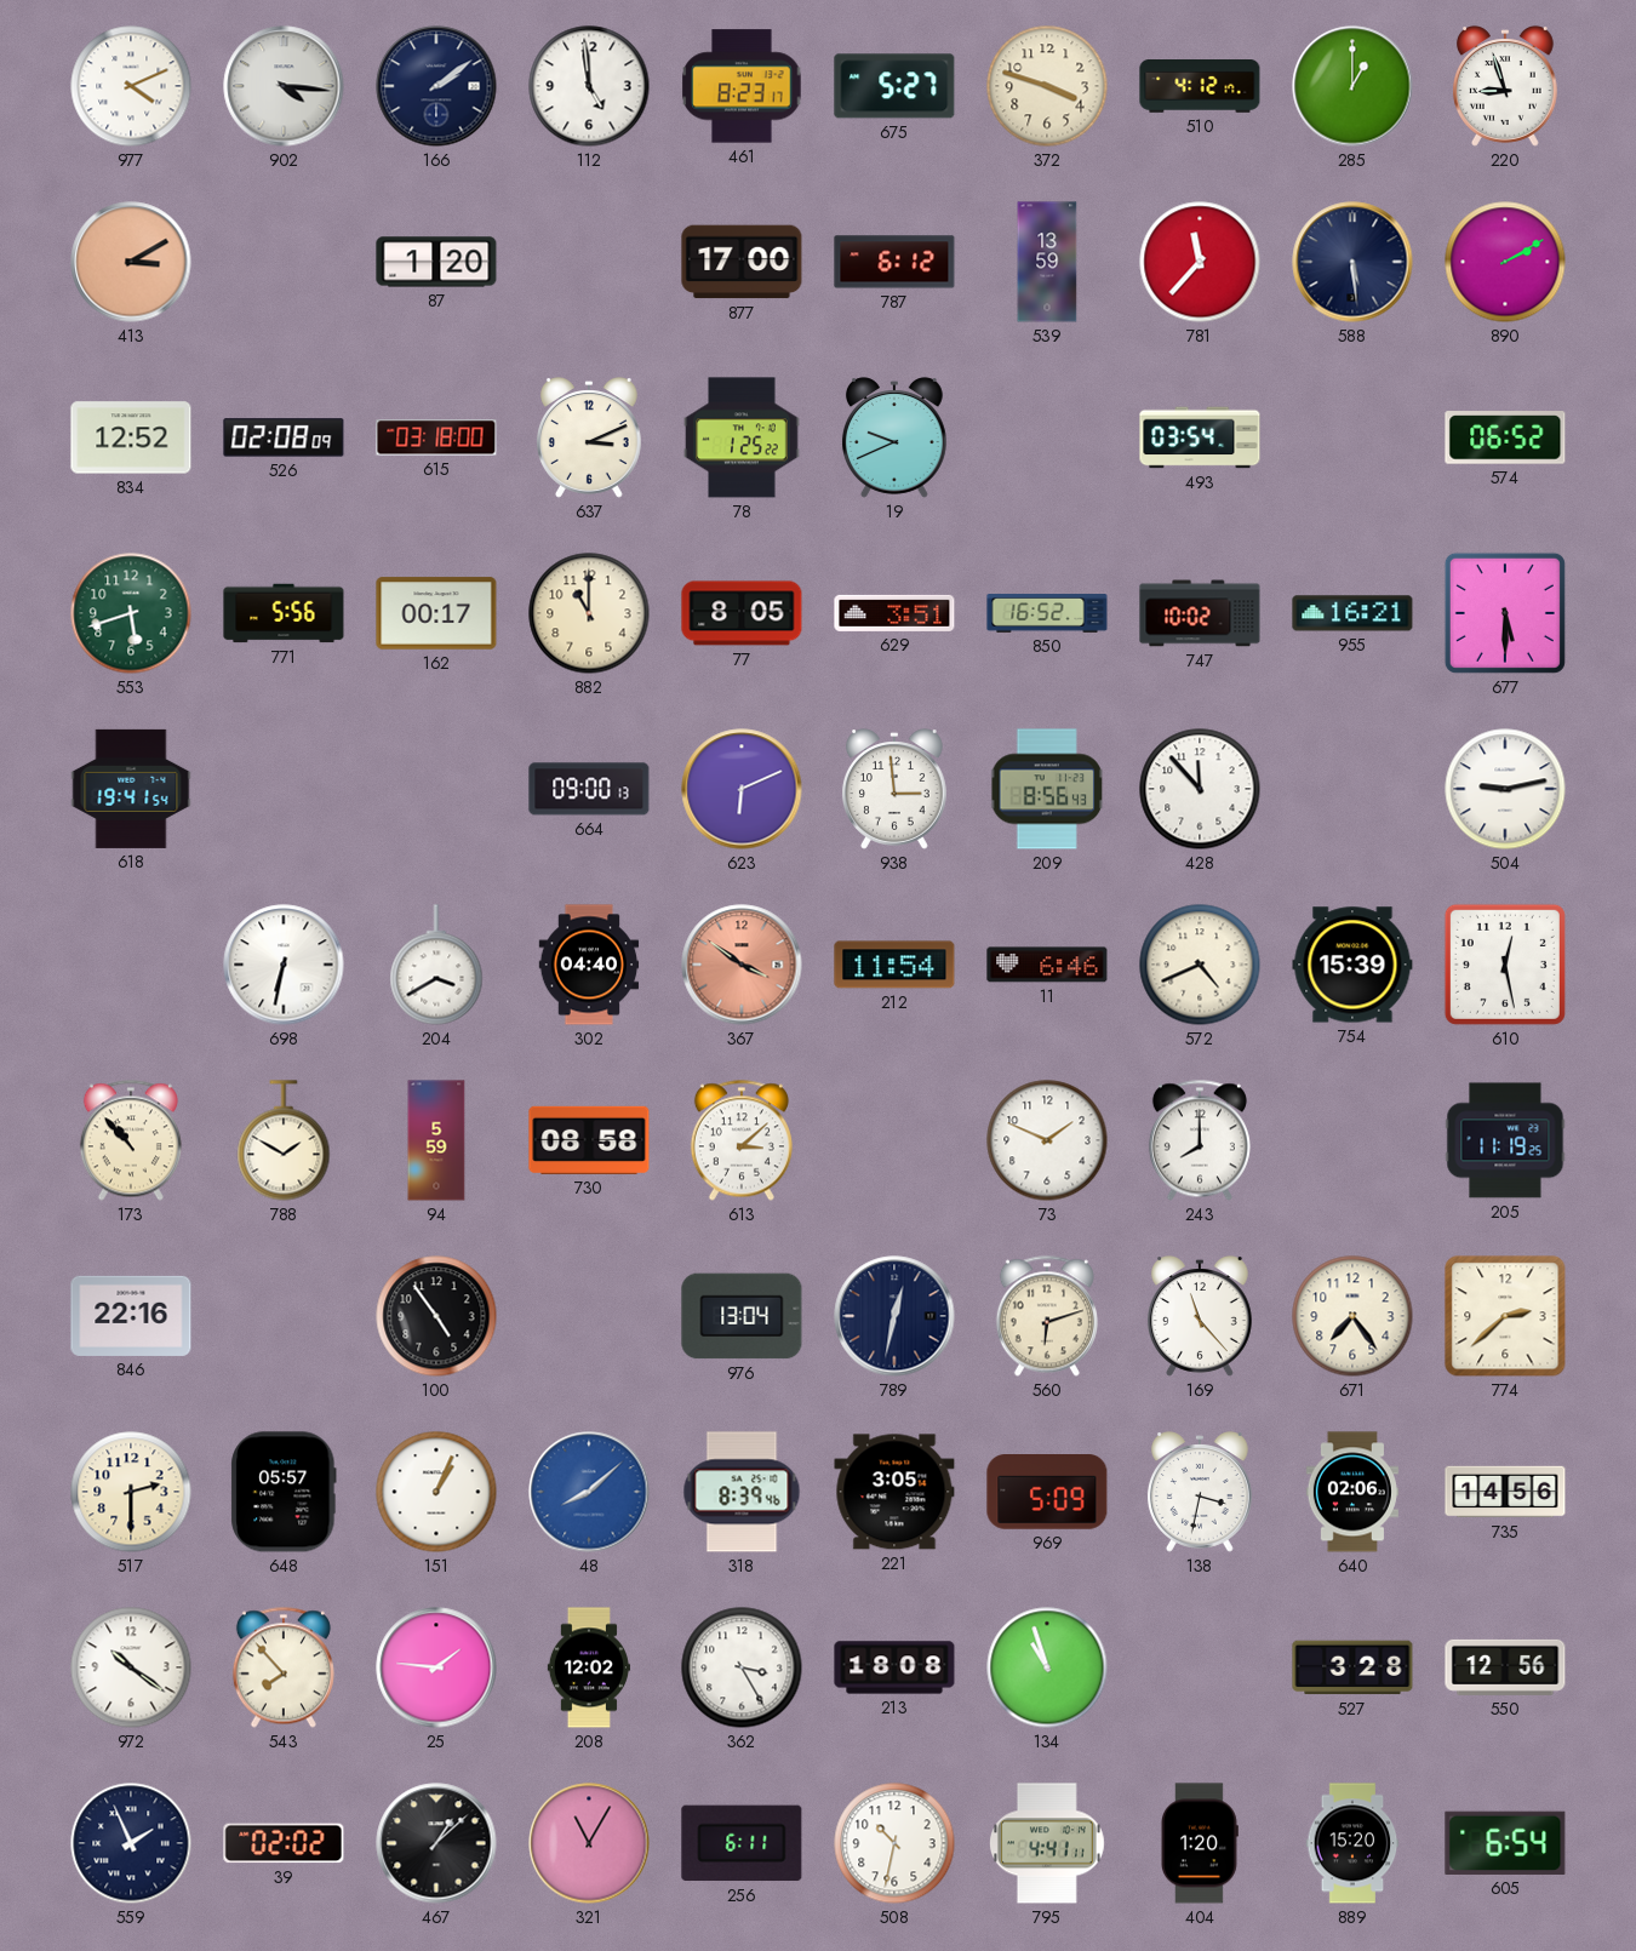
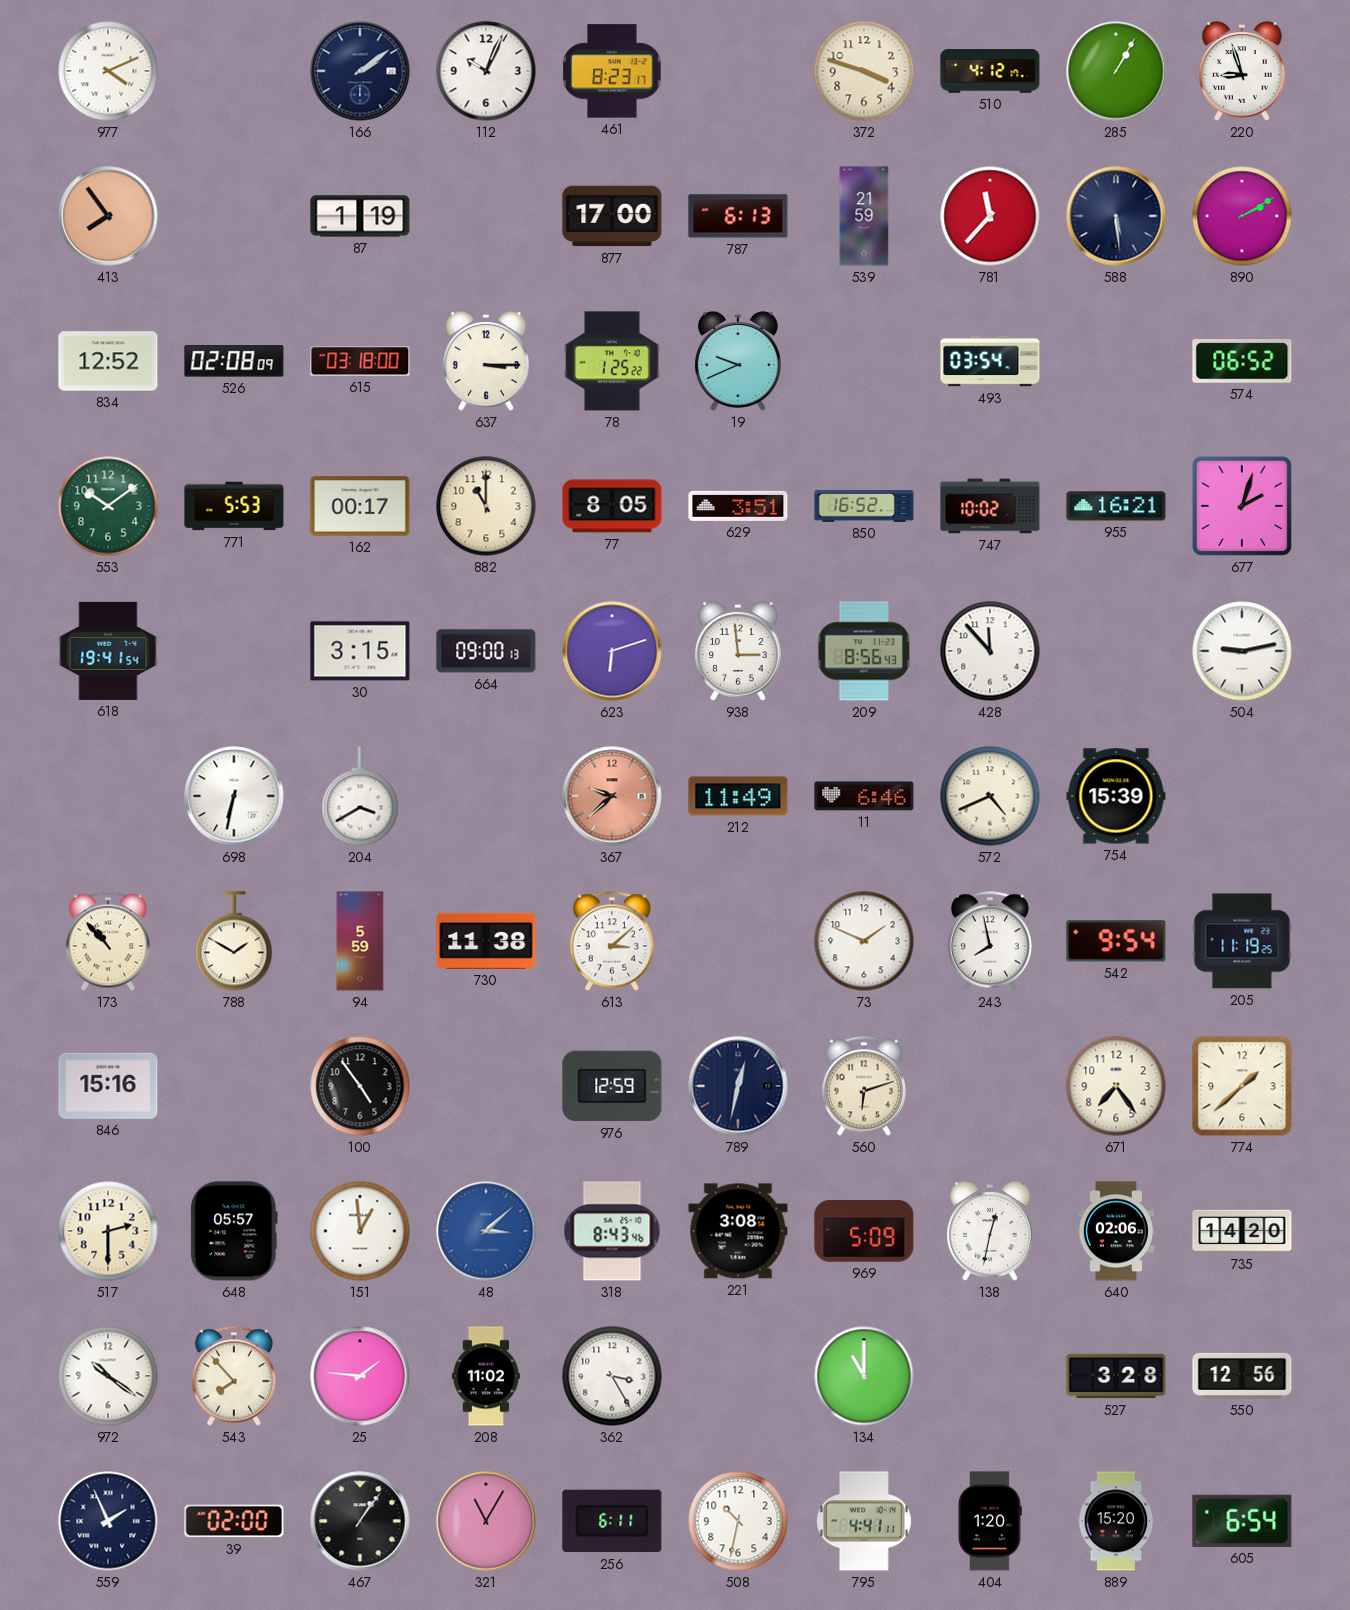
902: 4:16 -> none (284, 86)
112: 4:59 -> 10:04 (486, 71)
675: 5:27 -> none (894, 86)
285: 1:00 -> 1:05 (1116, 71)
413: 3:10 -> 7:54 (108, 216)
87: 1:20 -> 1:19 (360, 216)
787: 6:12 -> 6:13 (738, 216)
539: 13:59 -> 21:59 (864, 216)
637: 3:11 -> 3:15 (486, 361)
553: 5:42 -> 10:09 (108, 506)
771: 5:56 -> 5:53 (234, 506)
677: 5:30 -> 2:03 (1242, 506)
30: none -> 3:15 (360, 651)
623: 6:11 -> 6:12 (612, 651)
302: 04:40 -> none (589, 965)
367: 3:51 -> 9:38 (612, 796)
212: 11:54 -> 11:49 (738, 796)
610: 12:28 -> none (1505, 965)
730: 08:58 -> 11:38 (486, 941)
243: 8:00 -> 7:58 (990, 941)
542: none -> 9:54 (1116, 941)
846: 22:16 -> 15:16 (108, 1086)
976: 13:04 -> 12:59 (612, 1086)
169: 11:23 -> none (1200, 1316)
774: 2:38 -> 1:38 (1242, 1086)
151: 1:04 -> 12:59 (360, 1231)
48: 8:08 -> 3:08 (486, 1231)
318: 8:39 -> 8:43 (612, 1231)
221: 3:05 -> 3:08 (738, 1231)
138: 3:32 -> 12:32 (990, 1231)
735: 14:56 -> 14:20 (1242, 1231)
208: 12:02 -> 11:02 (486, 1376)
213: 18:08 -> none (894, 1667)
134: 10:57 -> 11:00 (864, 1376)
39: 02:02 -> 02:00 (234, 1521)
467: 1:08 -> 1:06 (360, 1521)
